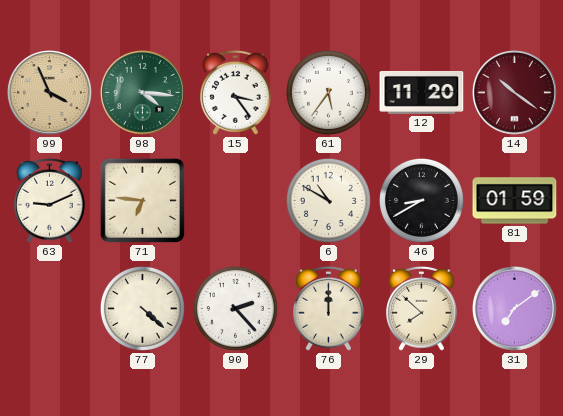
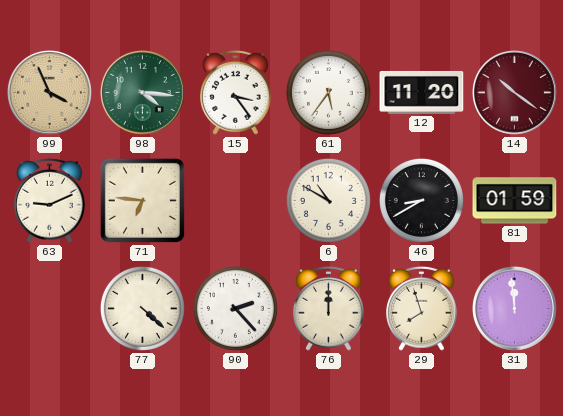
29: 7:52 -> 7:57 (422, 308)
31: 7:09 -> 11:59 (514, 308)
